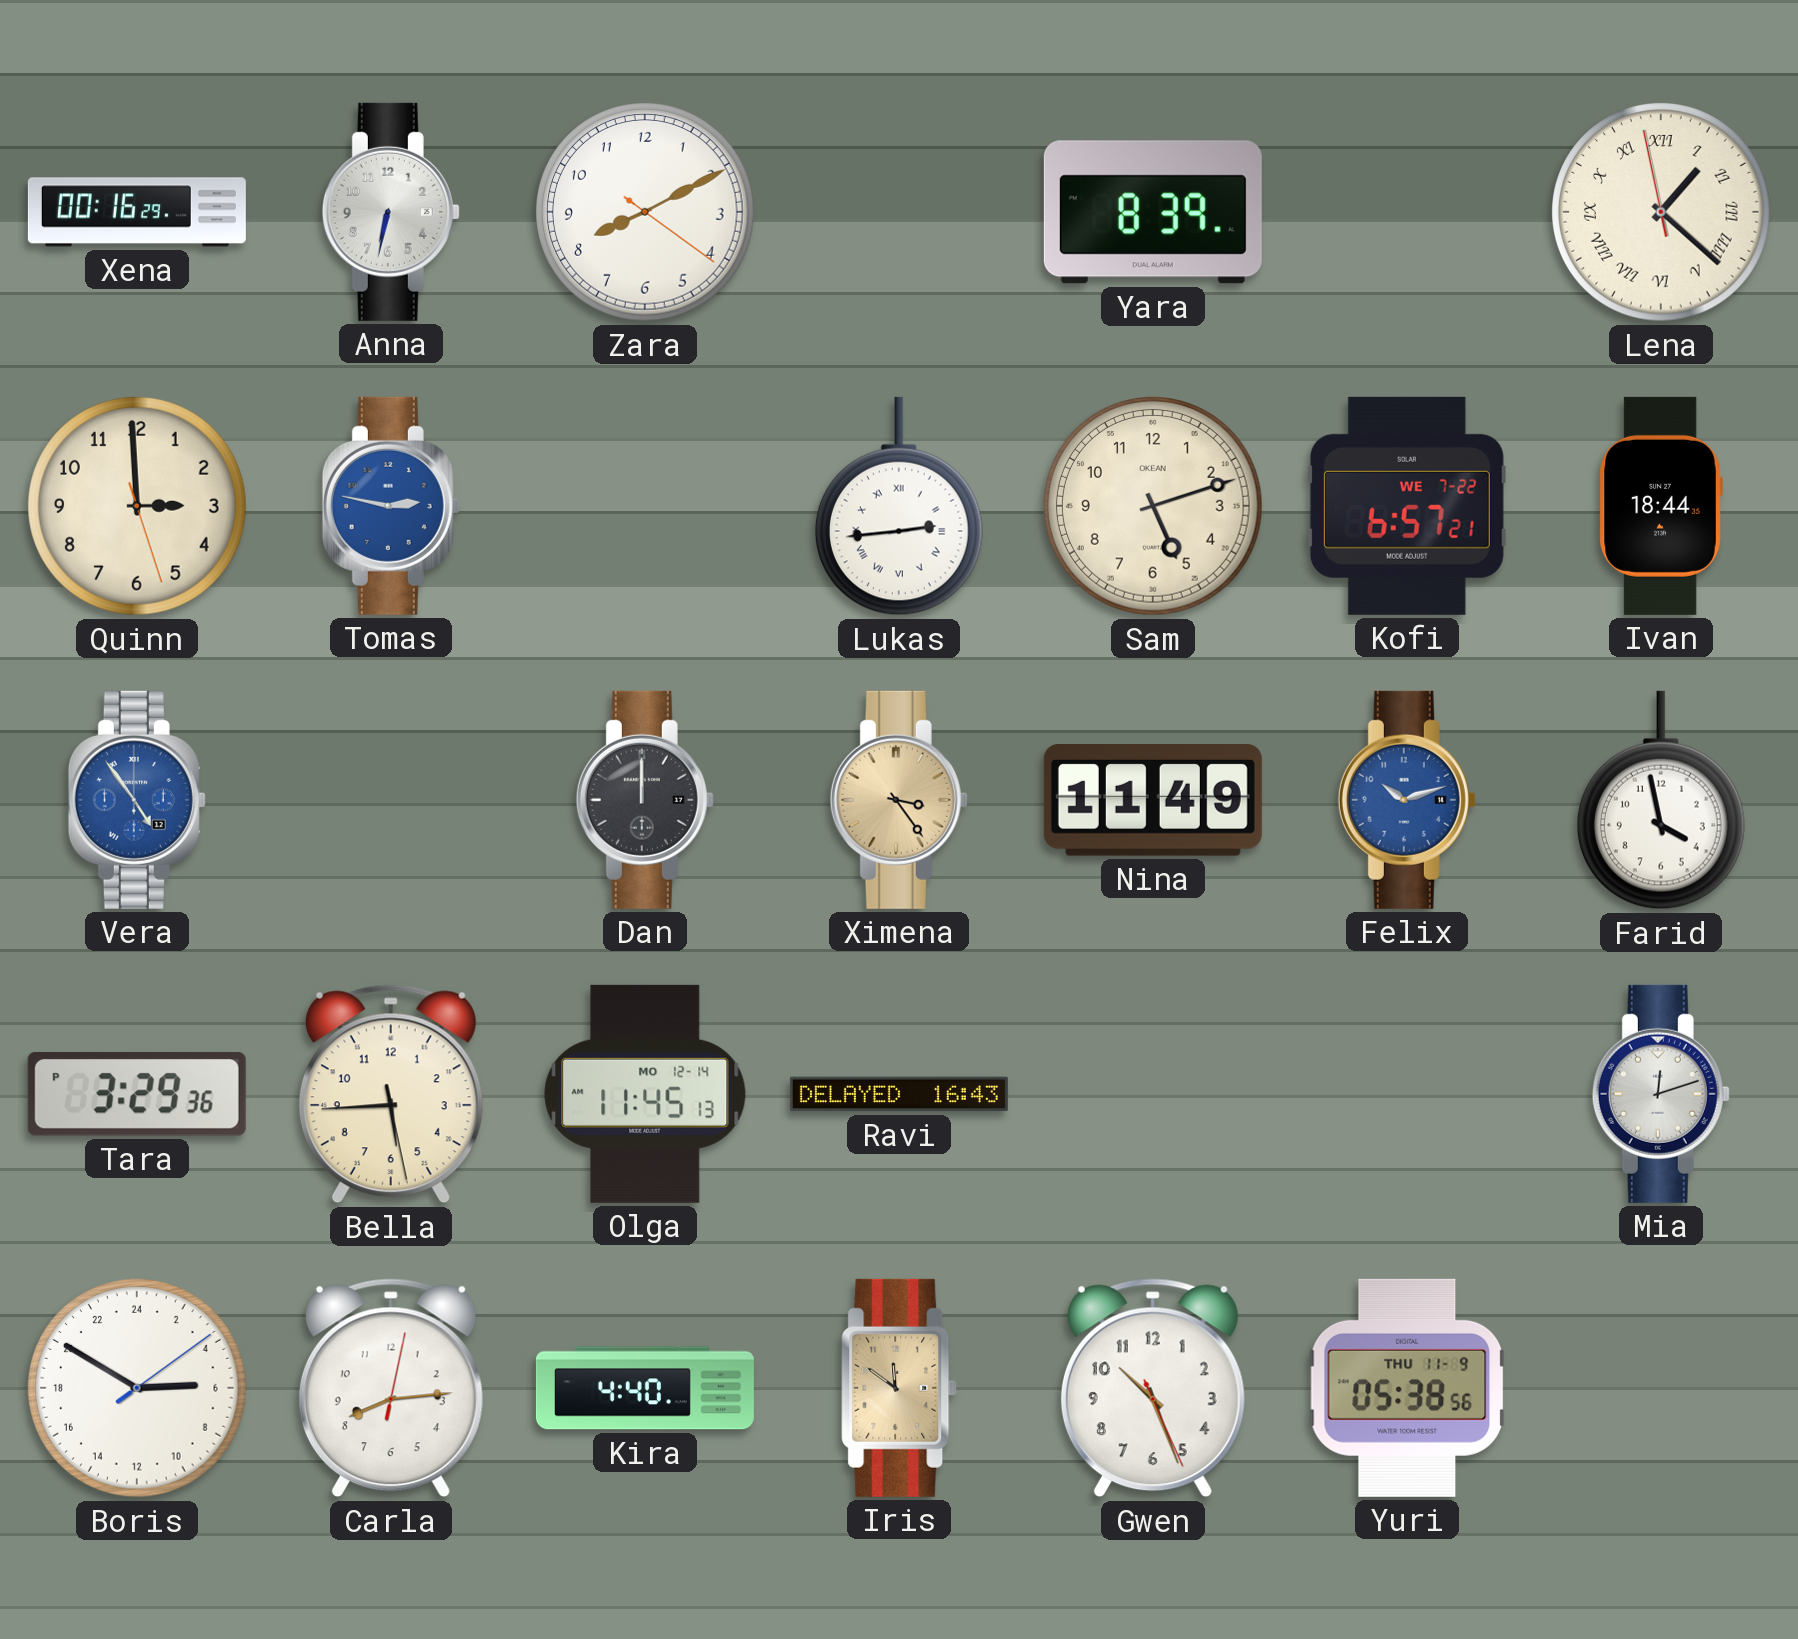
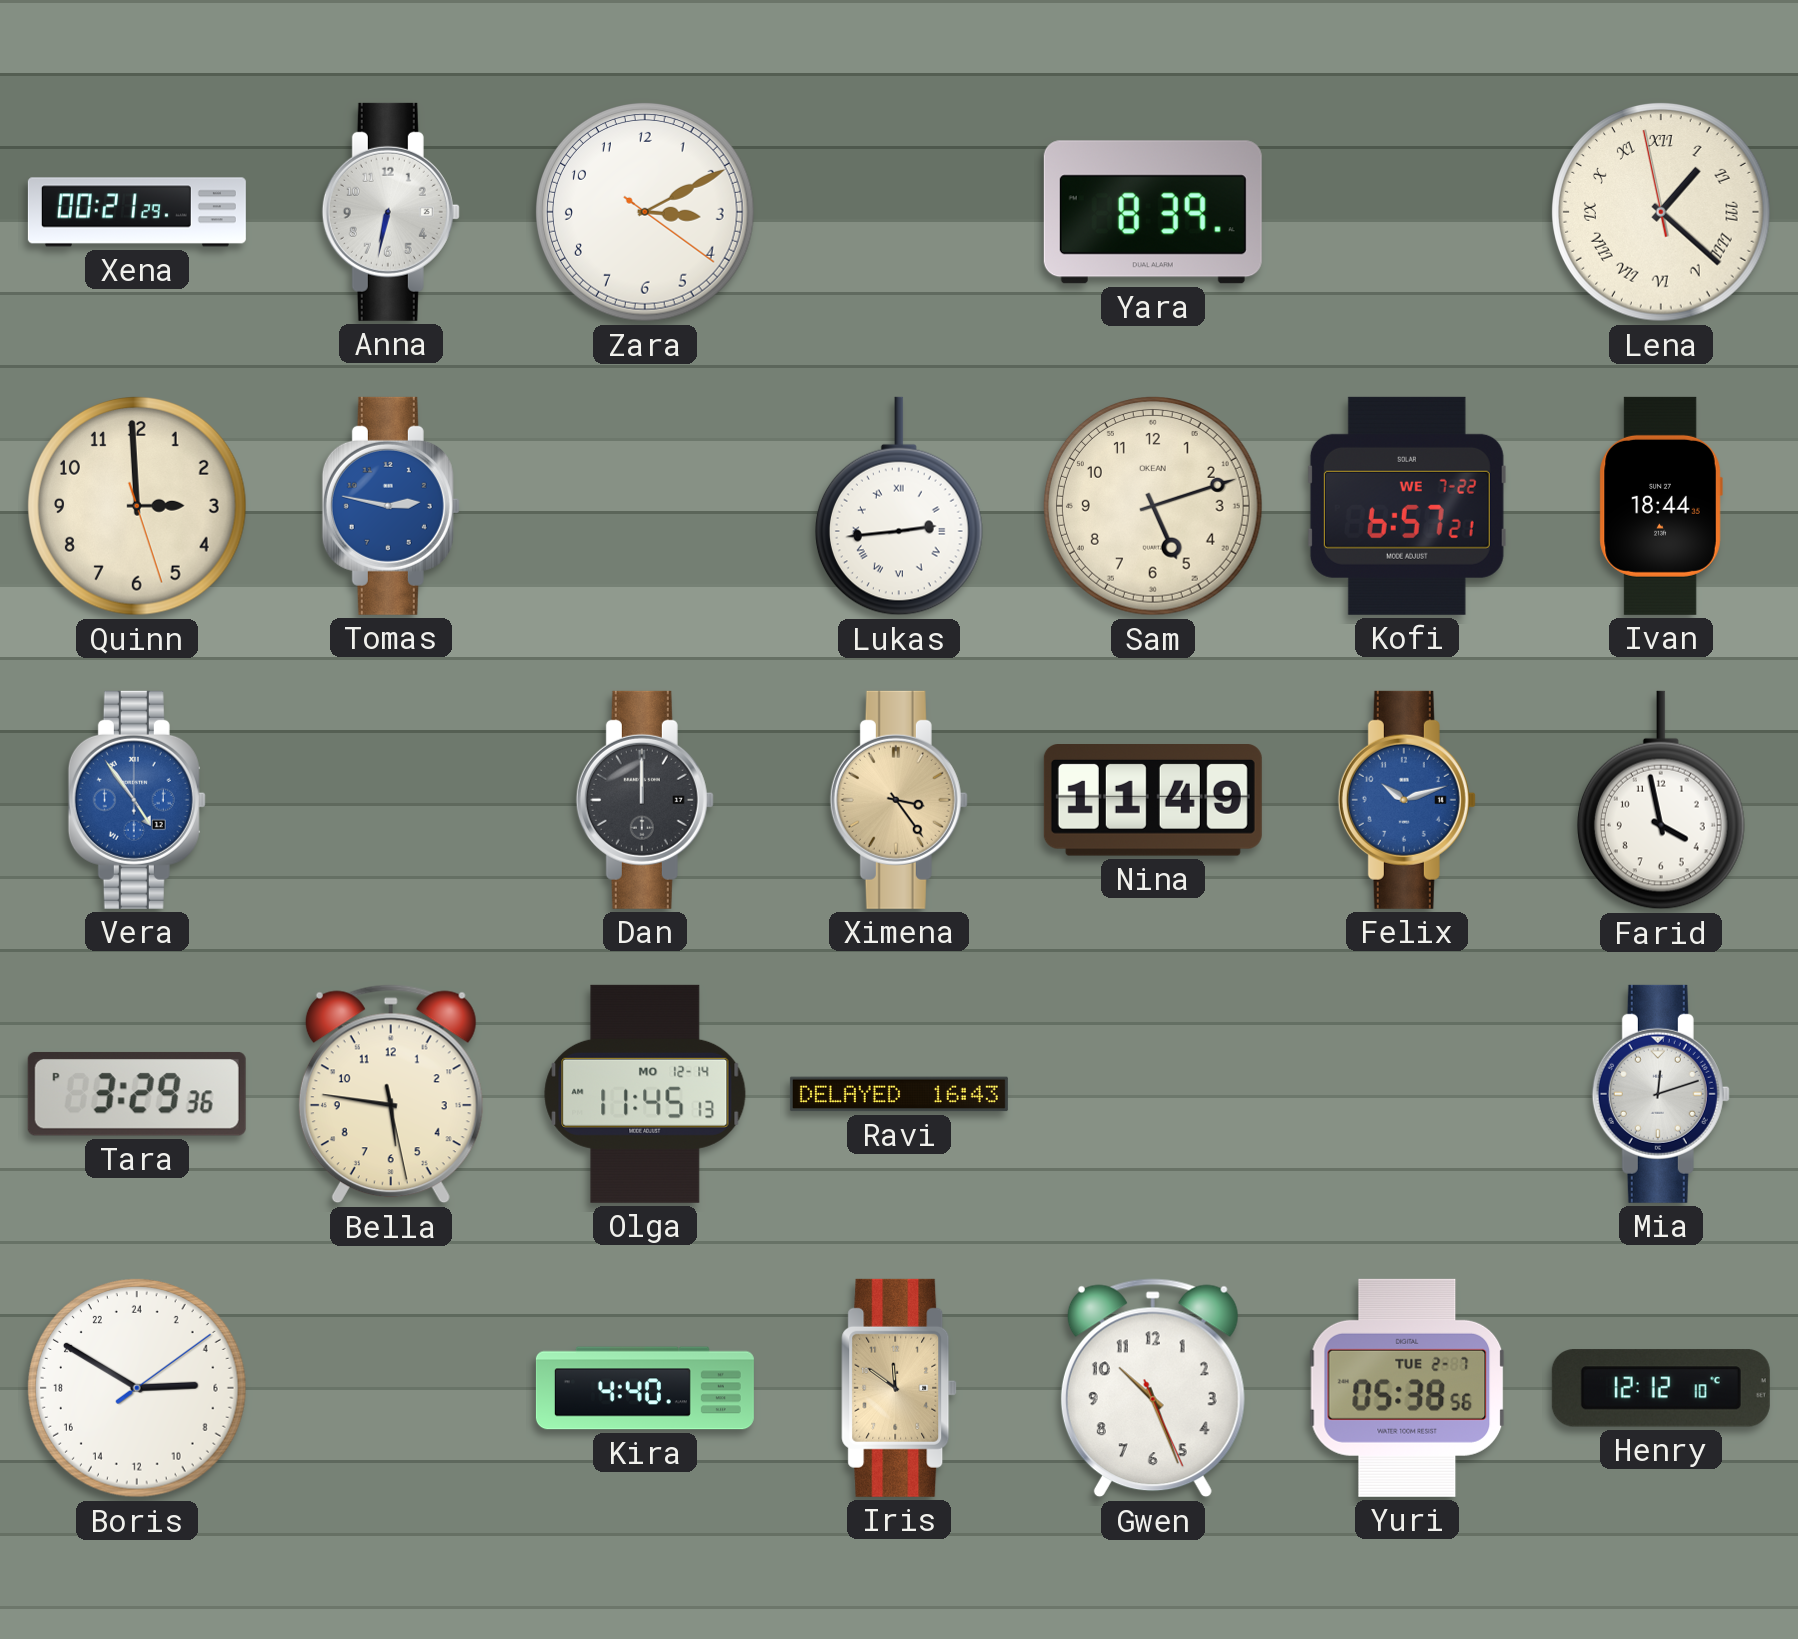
Xena: 00:16 -> 00:21 (137, 212)
Zara: 8:10 -> 3:10 (646, 213)
Bella: 5:44 -> 5:46 (391, 1094)
Carla: 8:14 -> none (391, 1388)
Yuri date: THU 11-9 -> TUE 2-7 (1407, 1388)
Henry: none -> 12:12 (1661, 1388)
